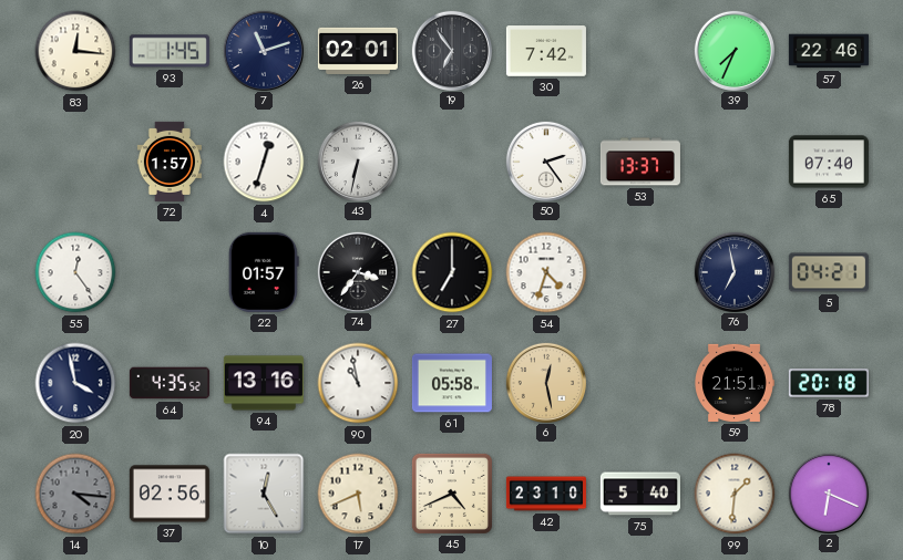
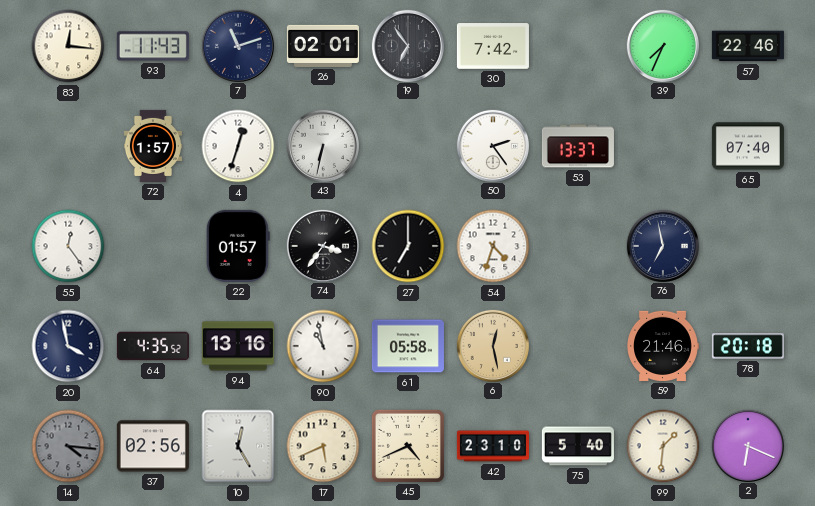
93: 1:45 -> 11:43 (153, 46)
5: 04:21 -> none (829, 272)
59: 21:51 -> 21:46 (663, 346)
